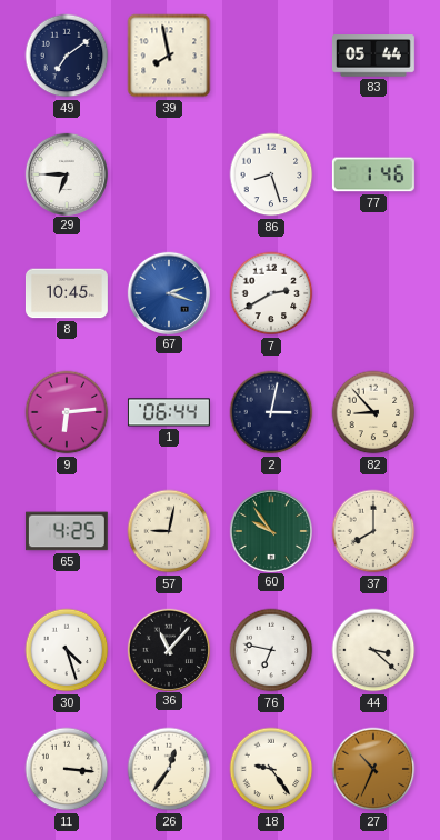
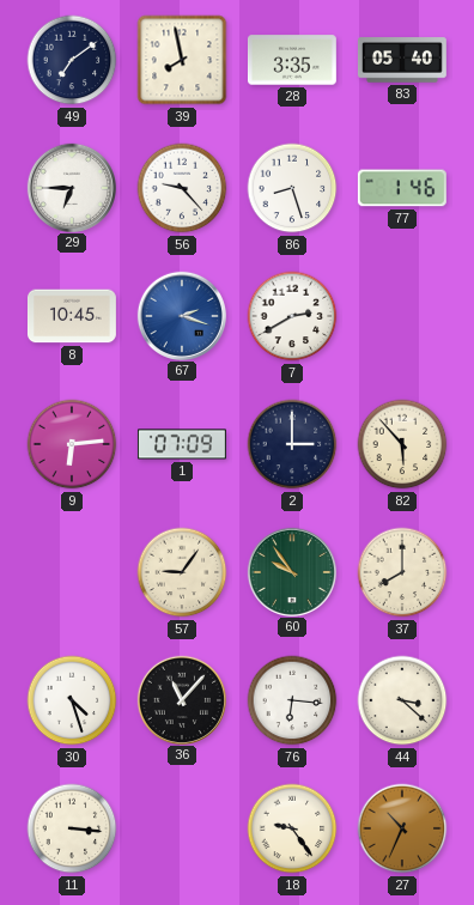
28: none -> 3:35 (292, 60)
83: 05:44 -> 05:40 (402, 60)
56: none -> 9:23 (182, 188)
1: 06:44 -> 07:09 (182, 444)
2: 3:02 -> 3:00 (292, 444)
82: 8:53 -> 5:53 (402, 444)
65: 4:25 -> none (67, 531)
57: 9:02 -> 9:06 (182, 572)
76: 6:47 -> 6:16 (292, 700)
26: 12:36 -> none (169, 769)
